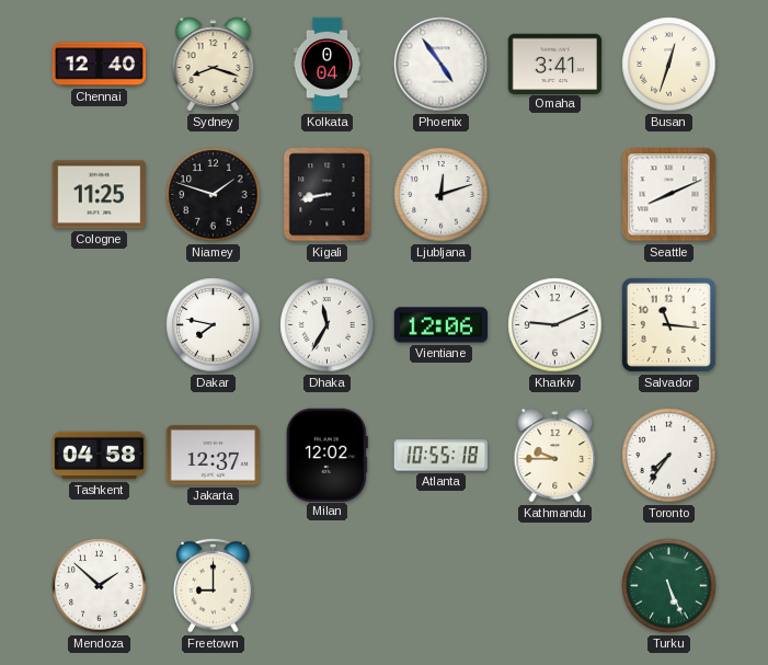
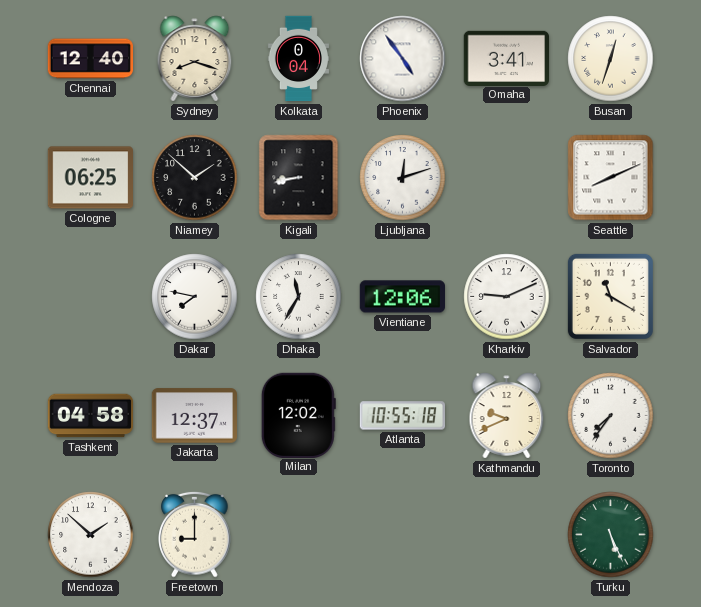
Cologne: 11:25 -> 06:25 (90, 178)
Niamey: 1:48 -> 1:52 (195, 178)
Salvador: 11:16 -> 11:20 (610, 296)
Kathmandu: 9:45 -> 9:41 (507, 416)
